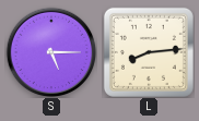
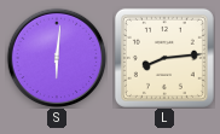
S: 5:15 -> 6:01 (57, 58)
